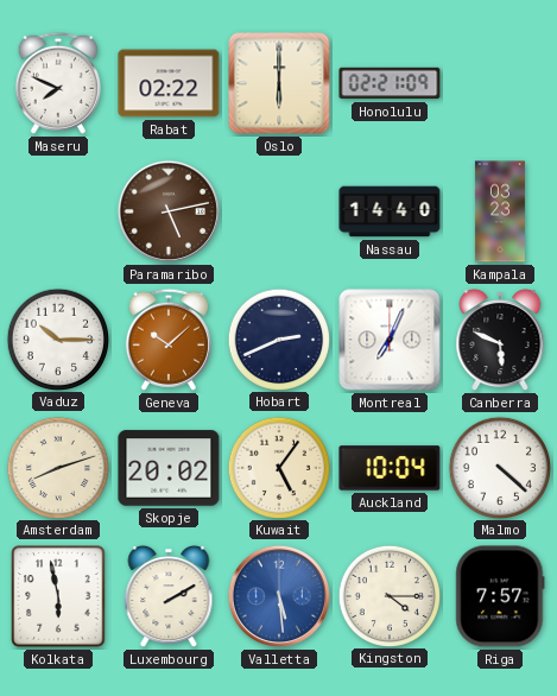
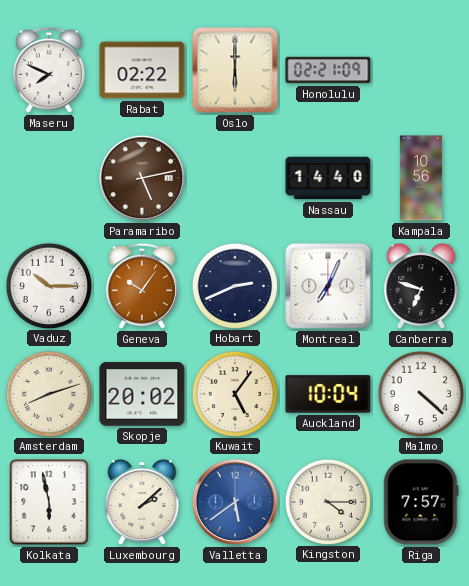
Kampala: 03:23 -> 10:56 (421, 178)
Geneva: 10:08 -> 10:06 (142, 286)
Canberra: 5:49 -> 6:48 (421, 286)
Luxembourg: 2:10 -> 2:08 (142, 502)
Valletta: 5:29 -> 5:39 (235, 502)
